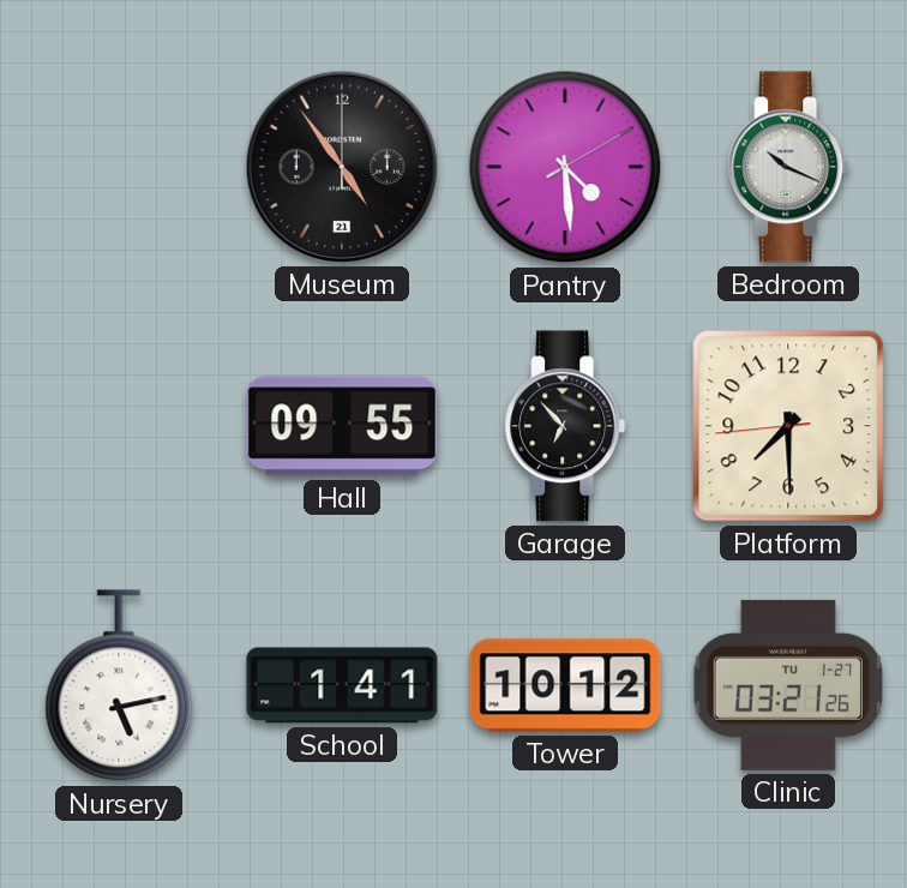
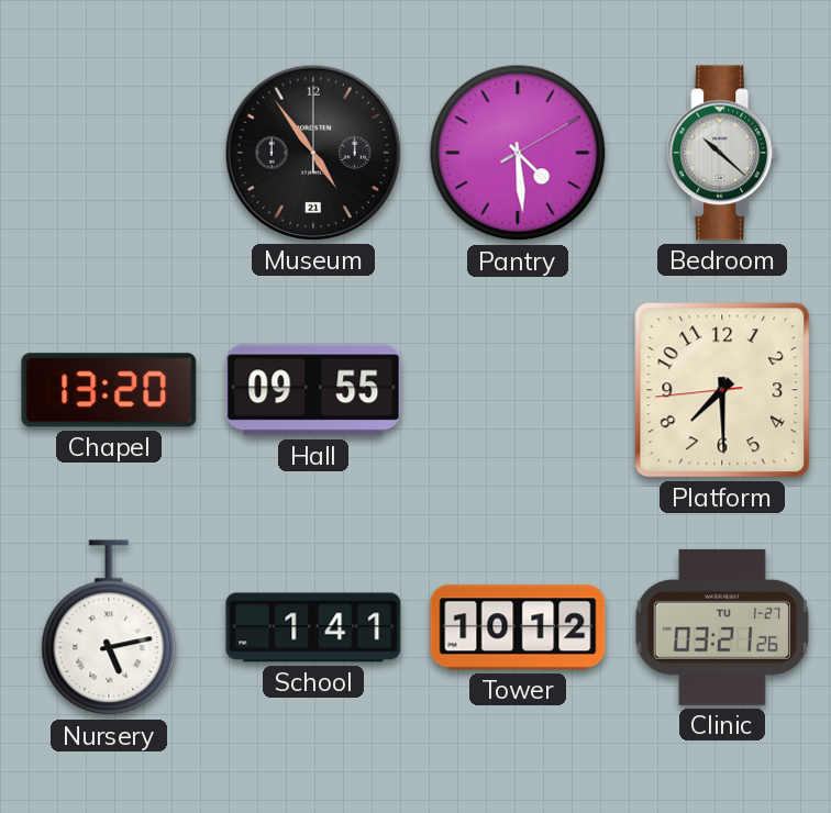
Bedroom: 10:19 -> 10:22 (722, 153)
Chapel: none -> 13:20 (109, 390)
Garage: 6:53 -> none (565, 426)
